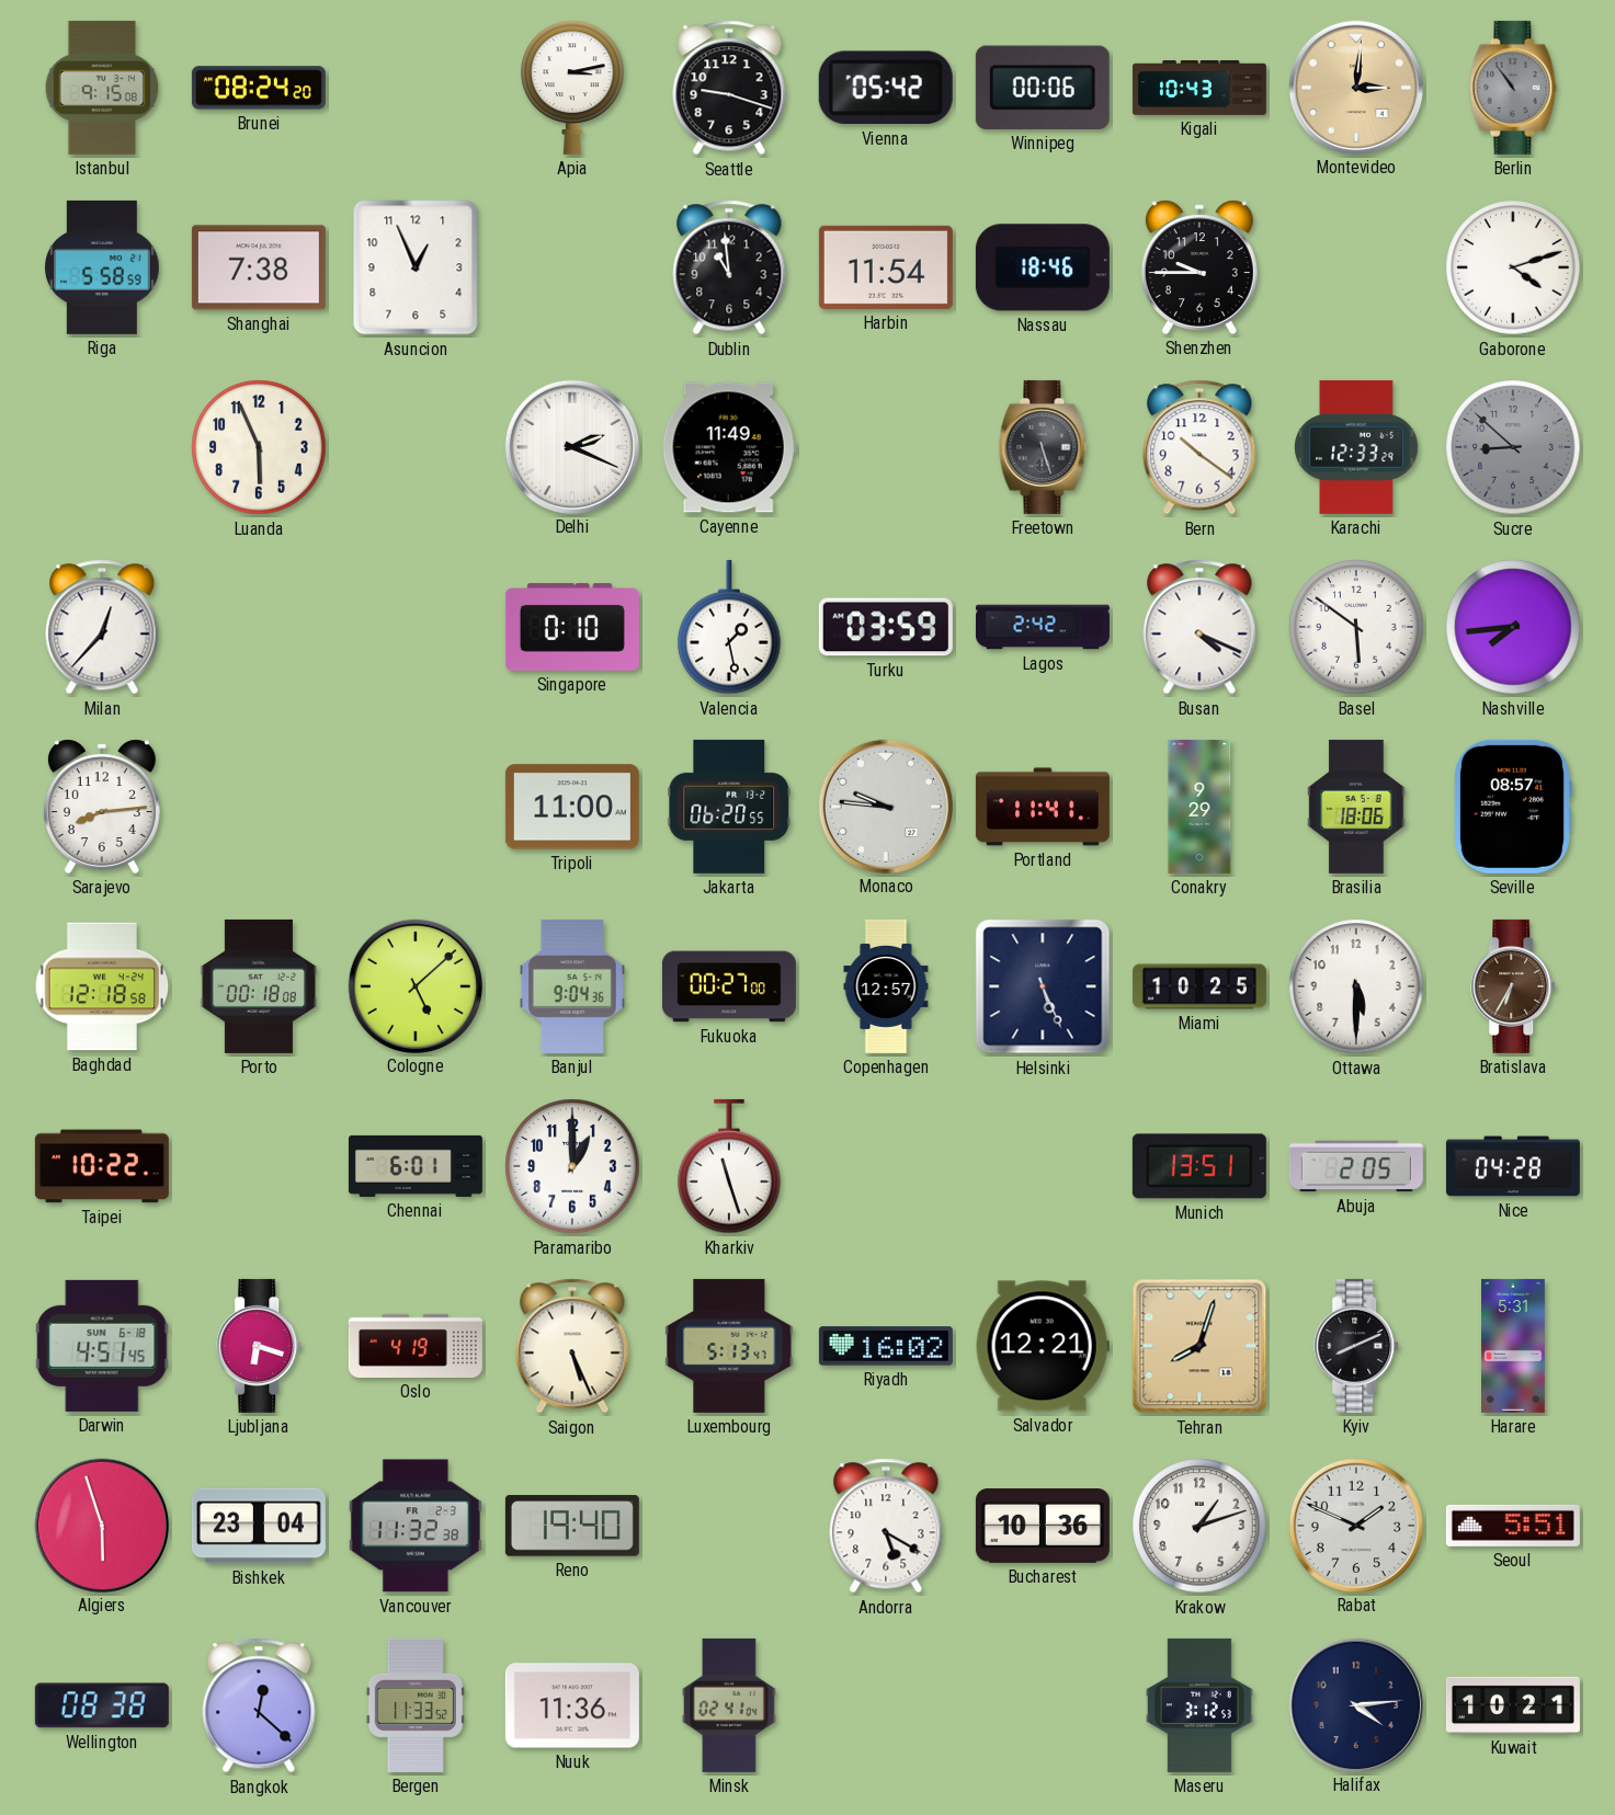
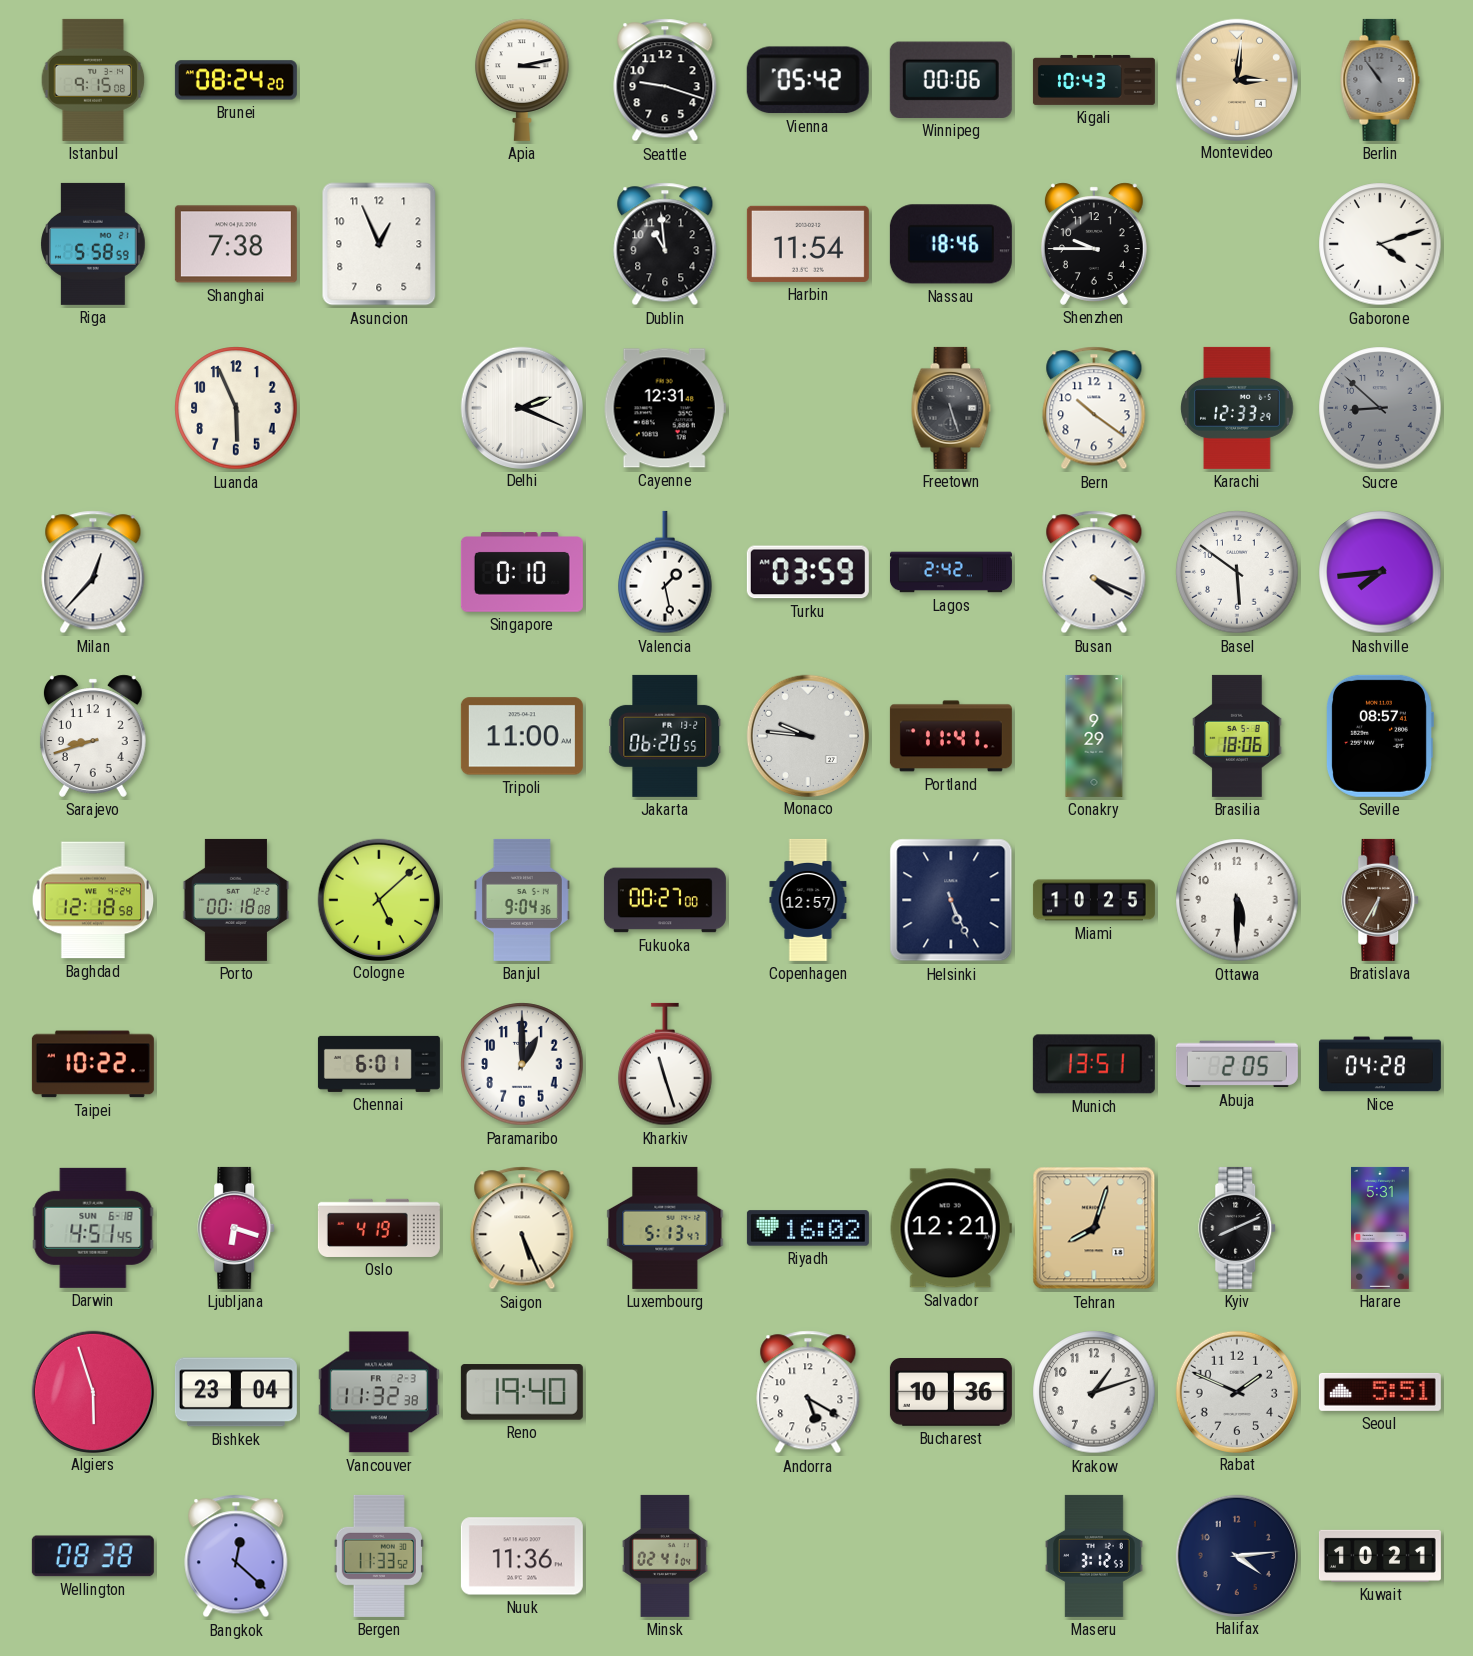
Cayenne: 11:49 -> 12:31 (665, 408)
Sarajevo: 8:14 -> 8:42 (93, 736)
